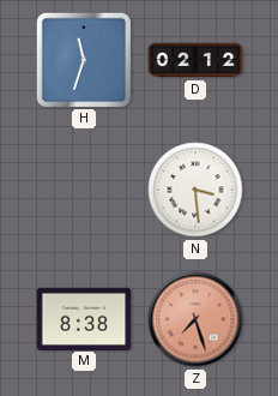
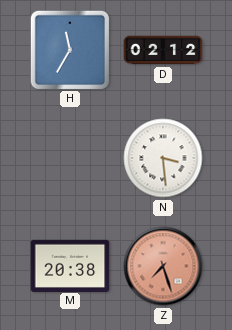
H: 11:33 -> 11:35 (69, 49)
M: 8:38 -> 20:38 (70, 265)
